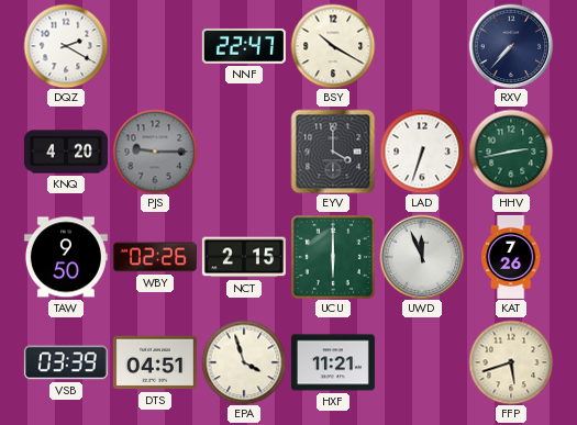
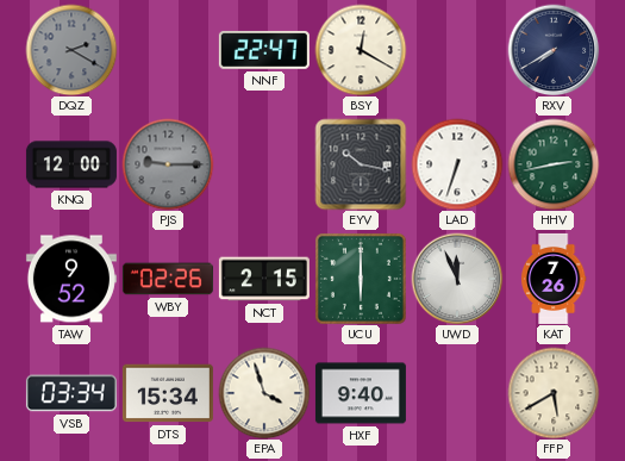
DQZ dial: white -> grey (71, 50)
BSY: 10:20 -> 12:20 (361, 50)
RXV: 7:37 -> 7:40 (554, 50)
KNQ: 4:20 -> 12:00 (71, 164)
EYV: 4:00 -> 10:17 (361, 164)
TAW: 9:50 -> 9:52 (71, 279)
VSB: 03:39 -> 03:34 (71, 393)
DTS: 04:51 -> 15:34 (168, 393)
HXF: 11:21 -> 9:40 (361, 393)
FFP: 5:42 -> 5:40 (554, 393)
